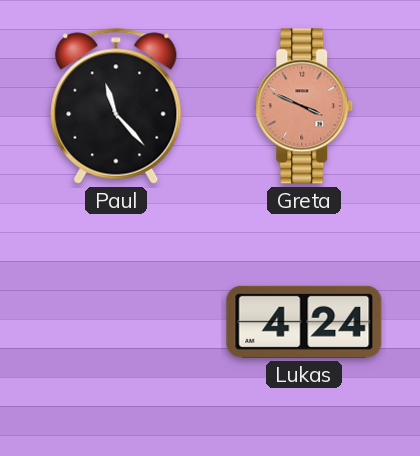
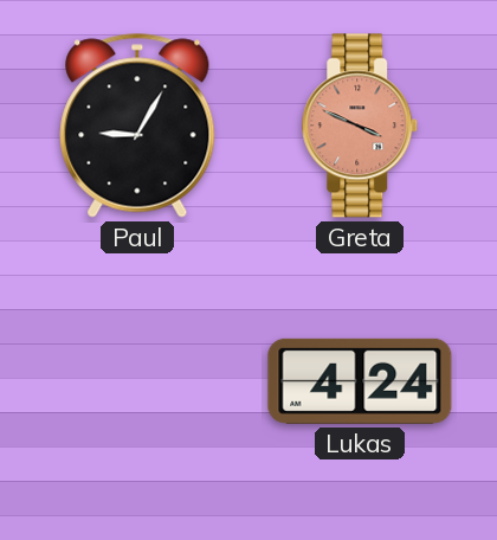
Paul: 11:23 -> 9:05 (137, 126)
